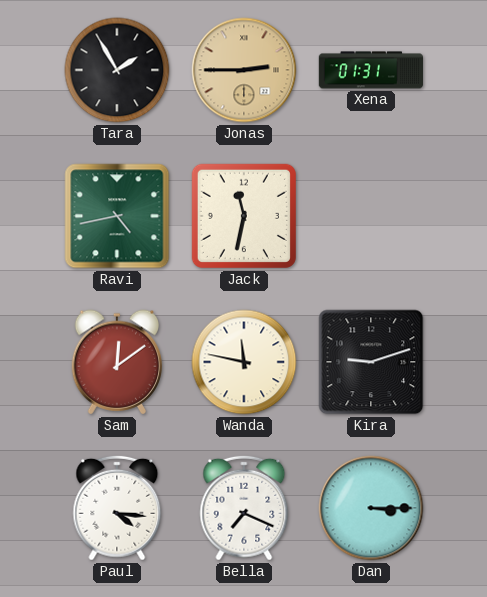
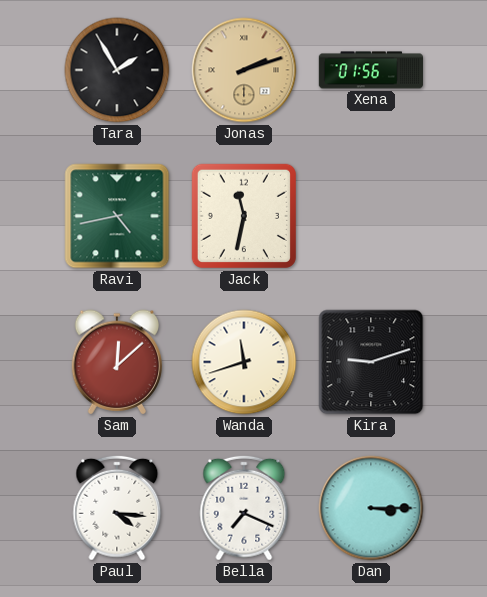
Jonas: 2:45 -> 2:12 (244, 70)
Xena: 01:31 -> 01:56 (370, 70)
Sam: 12:09 -> 12:08 (117, 362)
Wanda: 11:47 -> 11:42 (244, 362)
